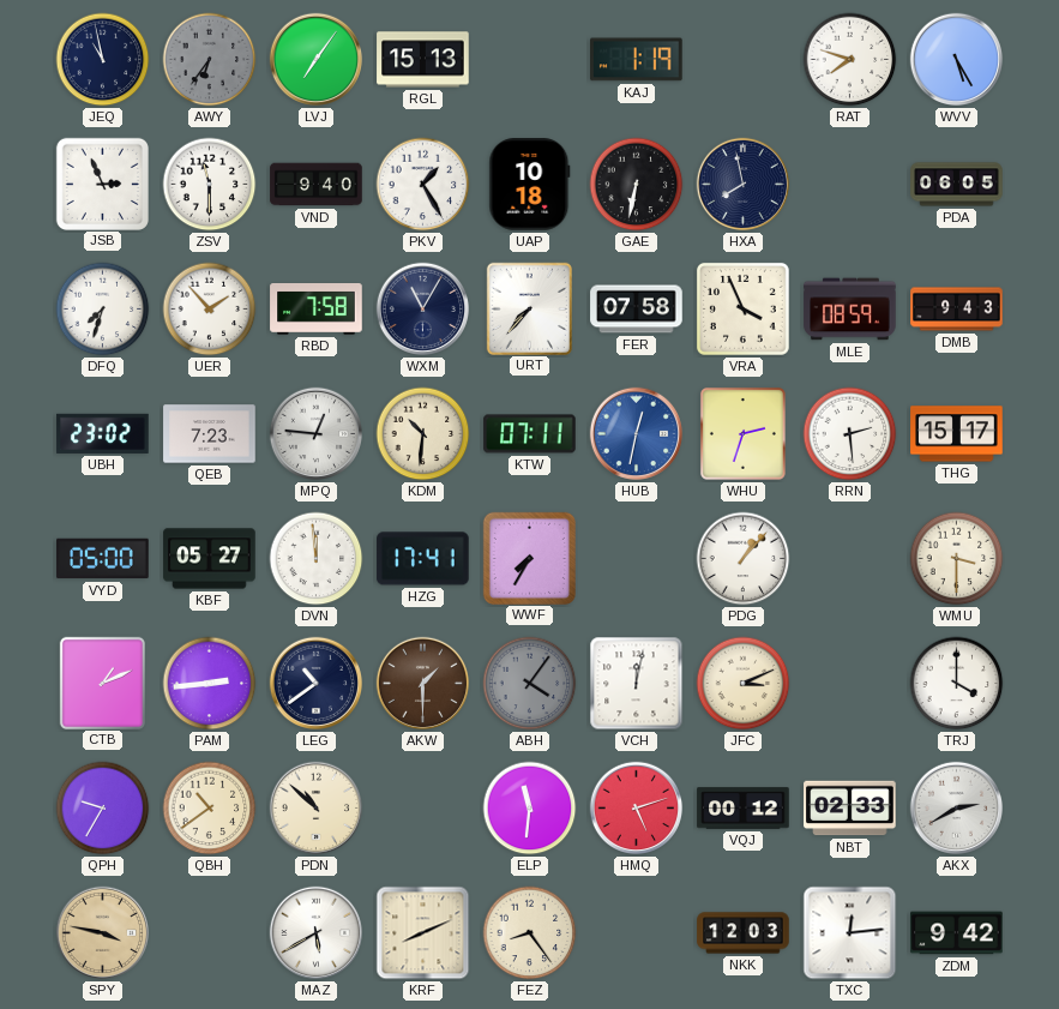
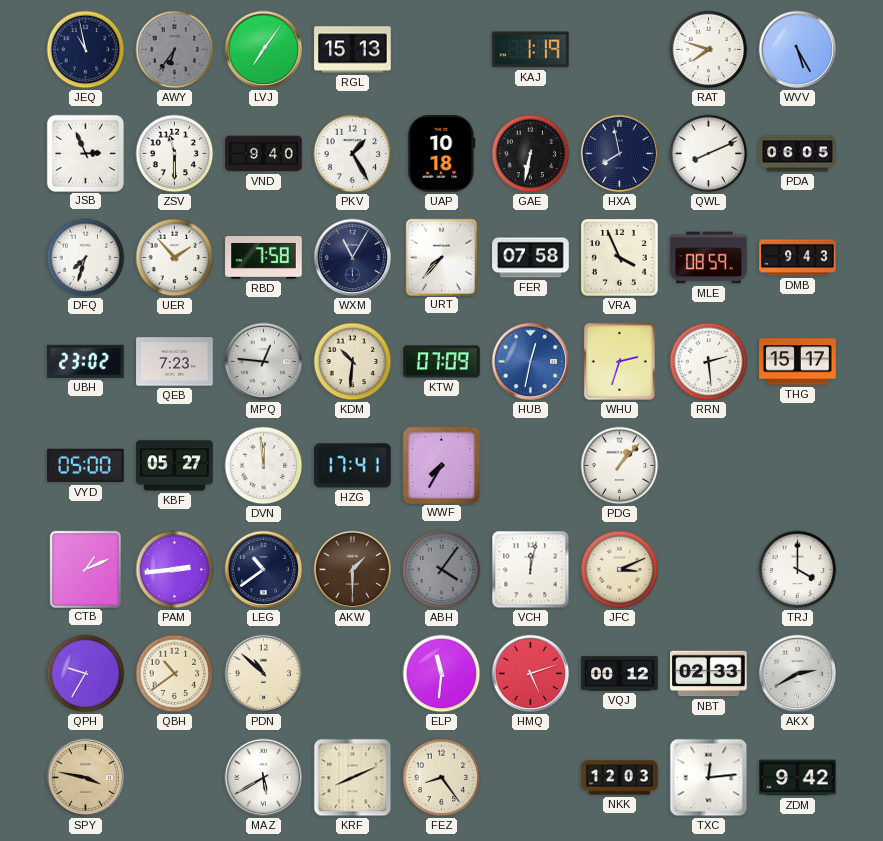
QWL: none -> 8:11 (709, 154)
KTW: 07:11 -> 07:09 (442, 362)
WMU: 3:30 -> none (957, 559)
